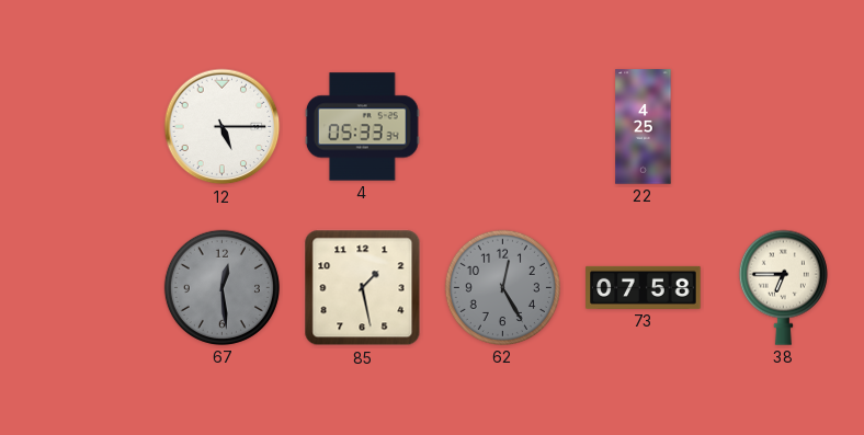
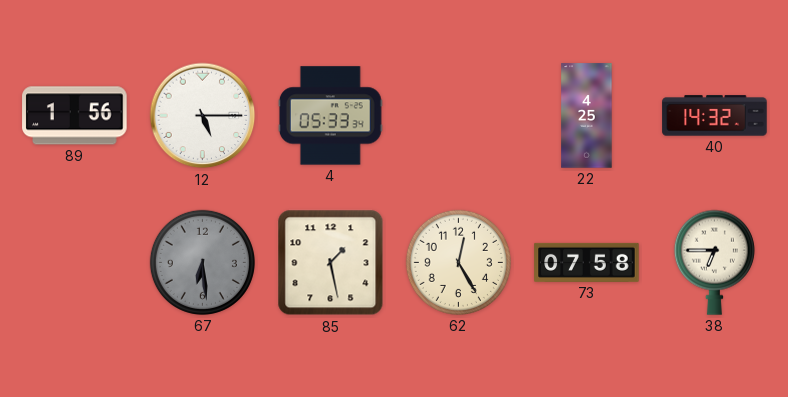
89: none -> 1:56 (75, 116)
40: none -> 14:32 (715, 116)
67: 12:29 -> 6:29 (202, 262)
62 dial: grey -> cream (458, 262)
